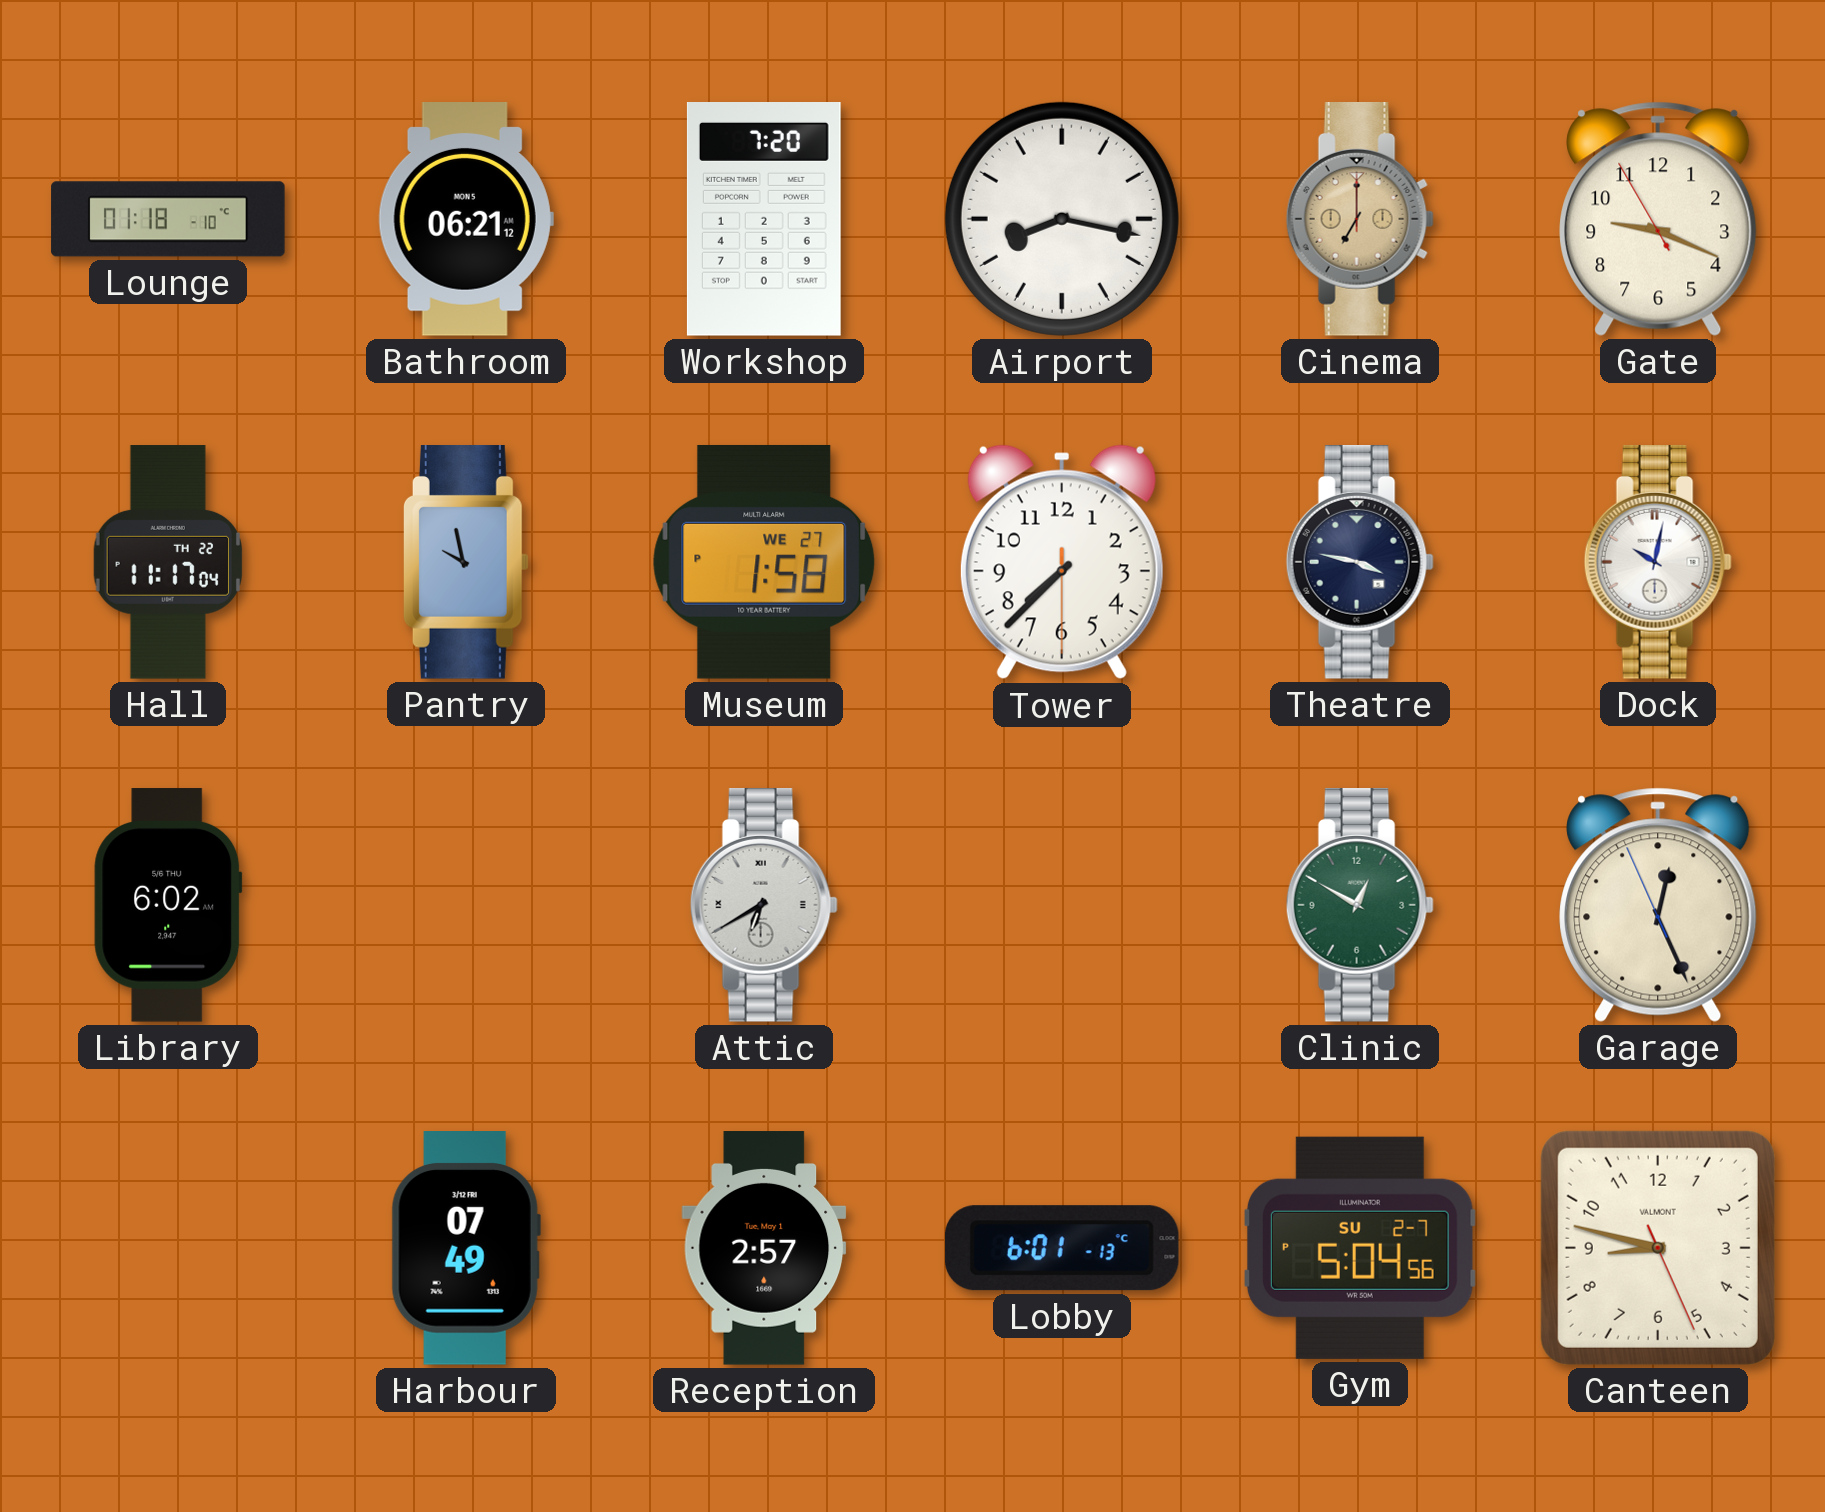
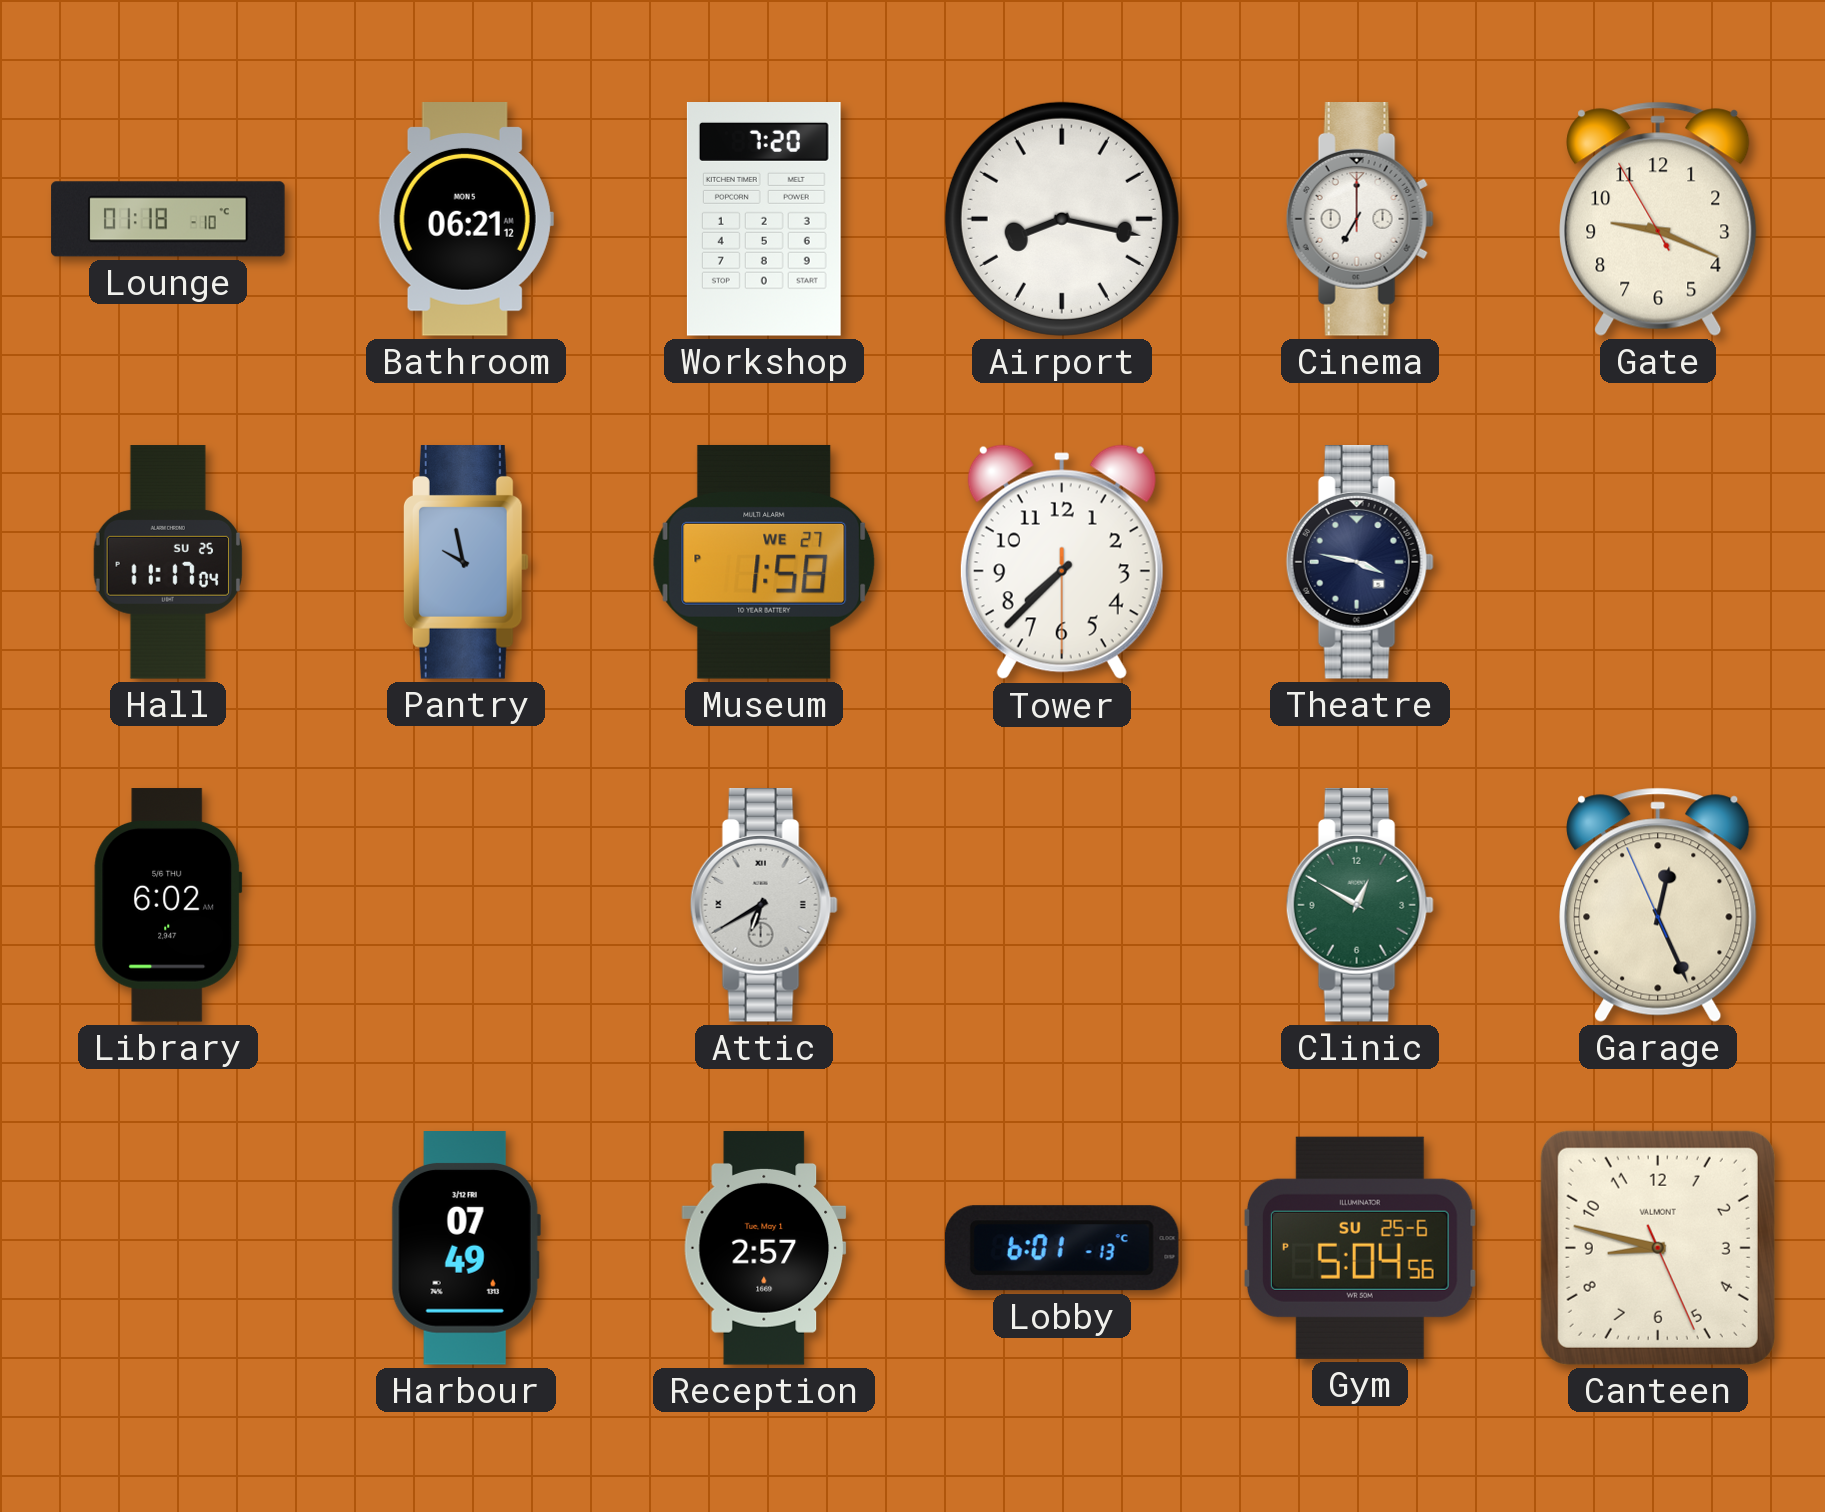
Cinema dial: champagne -> white (1360, 220)
Hall date: TH 22 -> SU 25 (168, 562)
Dock: 10:02 -> none (1658, 563)
Gym date: SU 2-7 -> SU 25-6 (1360, 1248)
